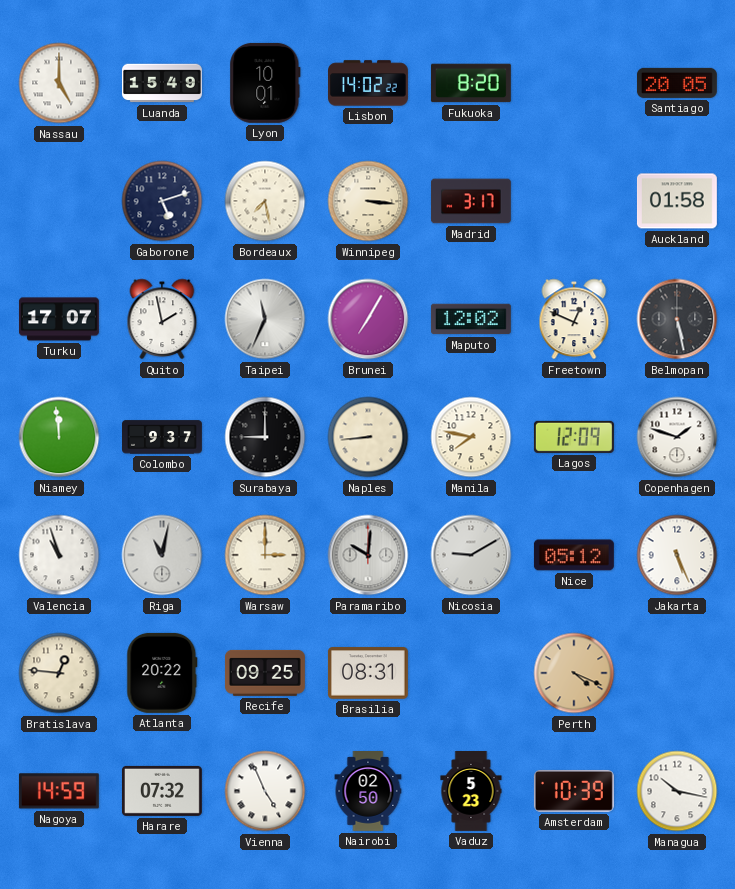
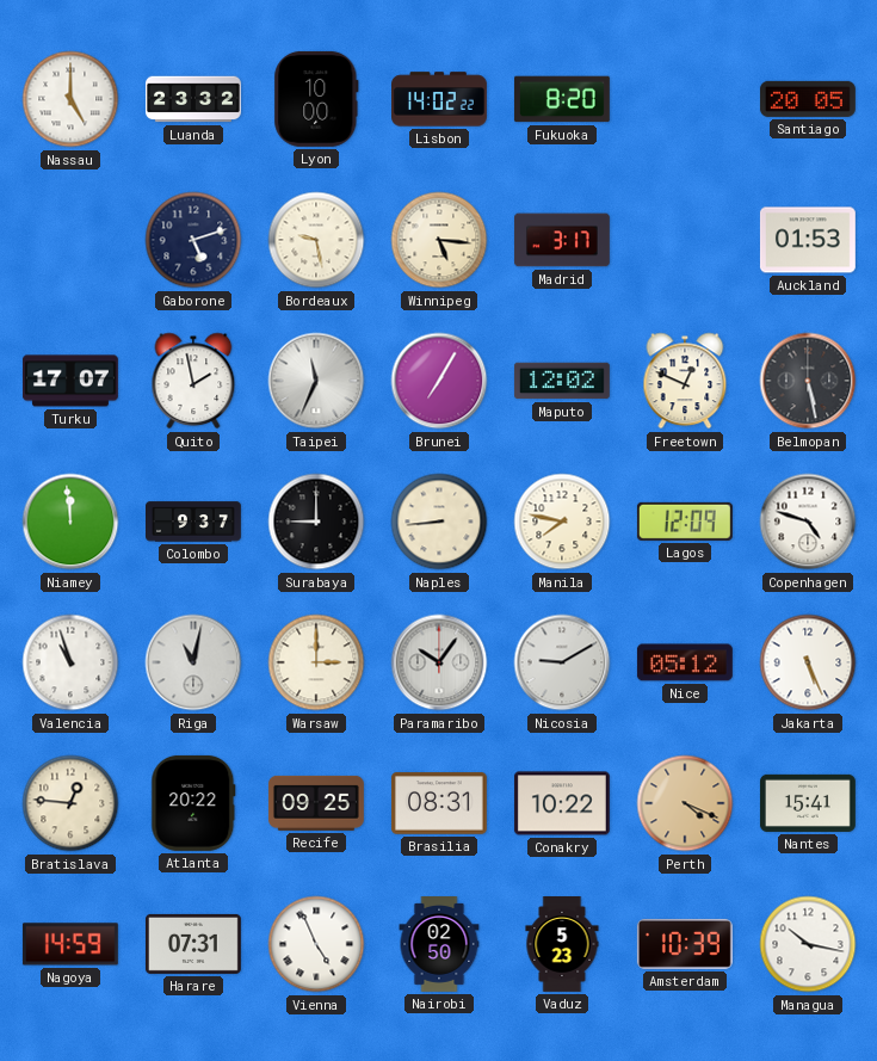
Luanda: 15:49 -> 23:32 (194, 99)
Lyon: 10:01 -> 10:00 (316, 99)
Bordeaux: 7:28 -> 9:28 (316, 240)
Winnipeg: 3:16 -> 5:16 (439, 240)
Auckland: 01:58 -> 01:53 (808, 240)
Copenhagen: 1:48 -> 4:48 (808, 522)
Paramaribo: 10:01 -> 10:06 (439, 662)
Conakry: none -> 10:22 (562, 803)
Nantes: none -> 15:41 (808, 803)
Harare: 07:32 -> 07:31 (193, 944)
